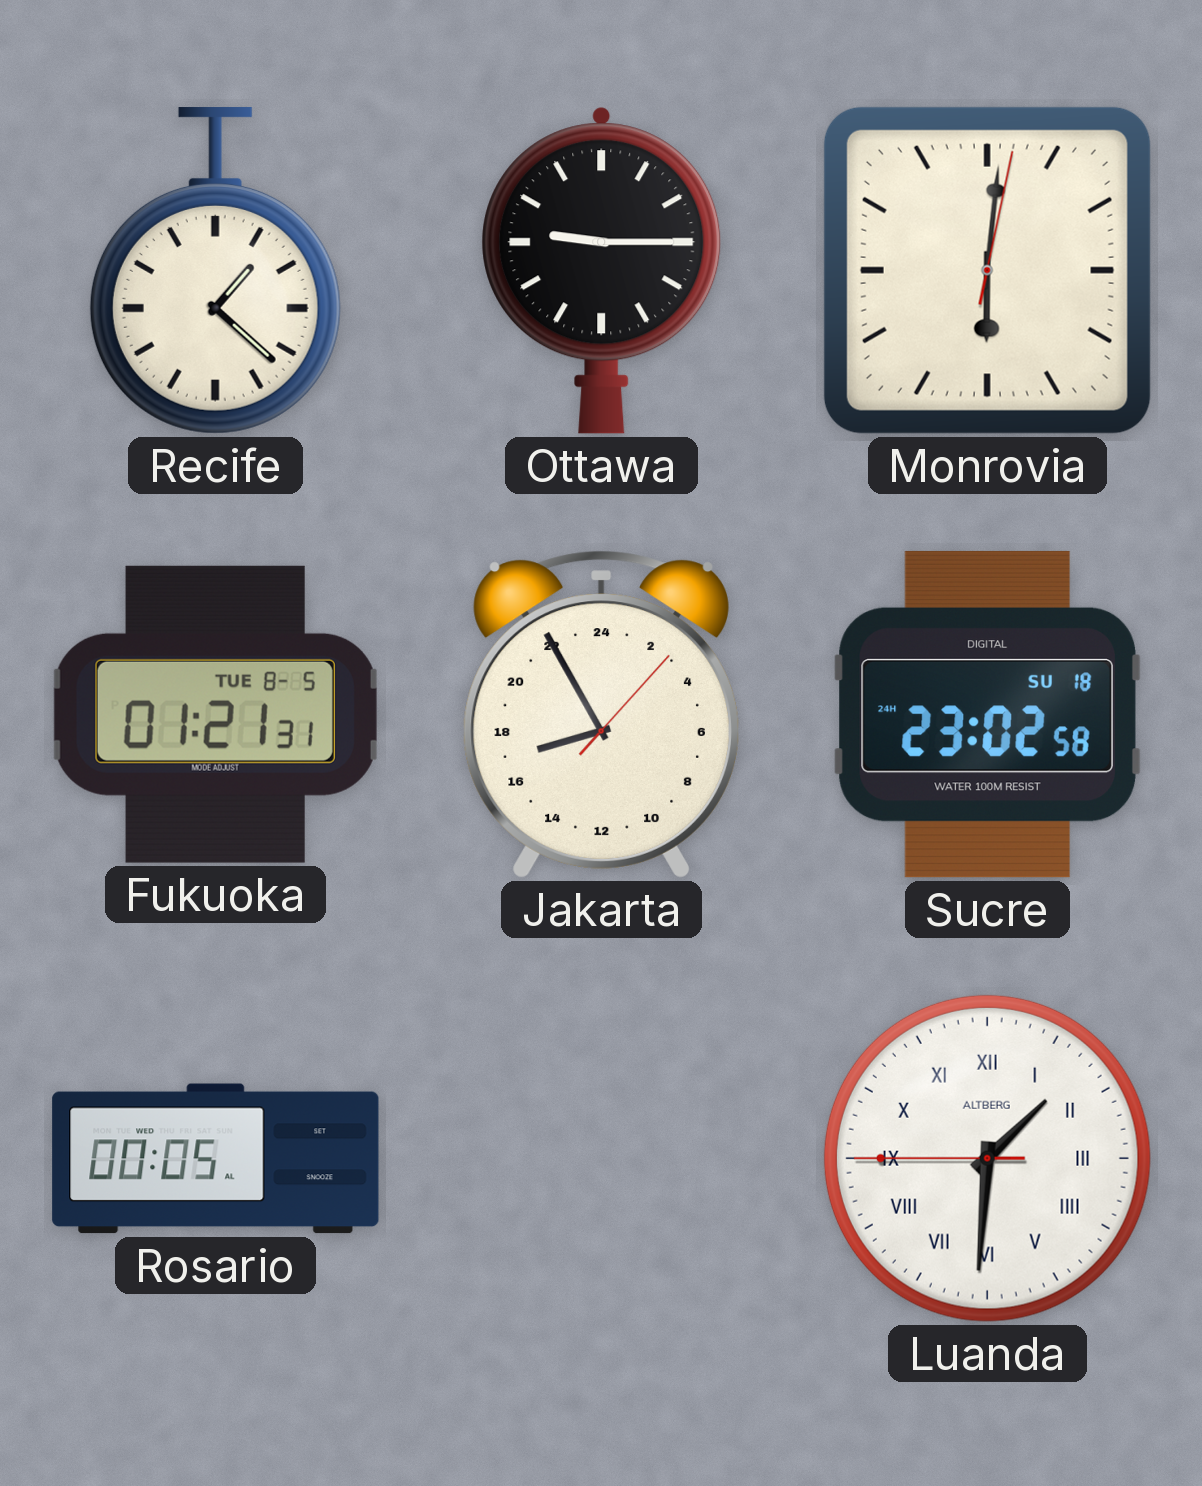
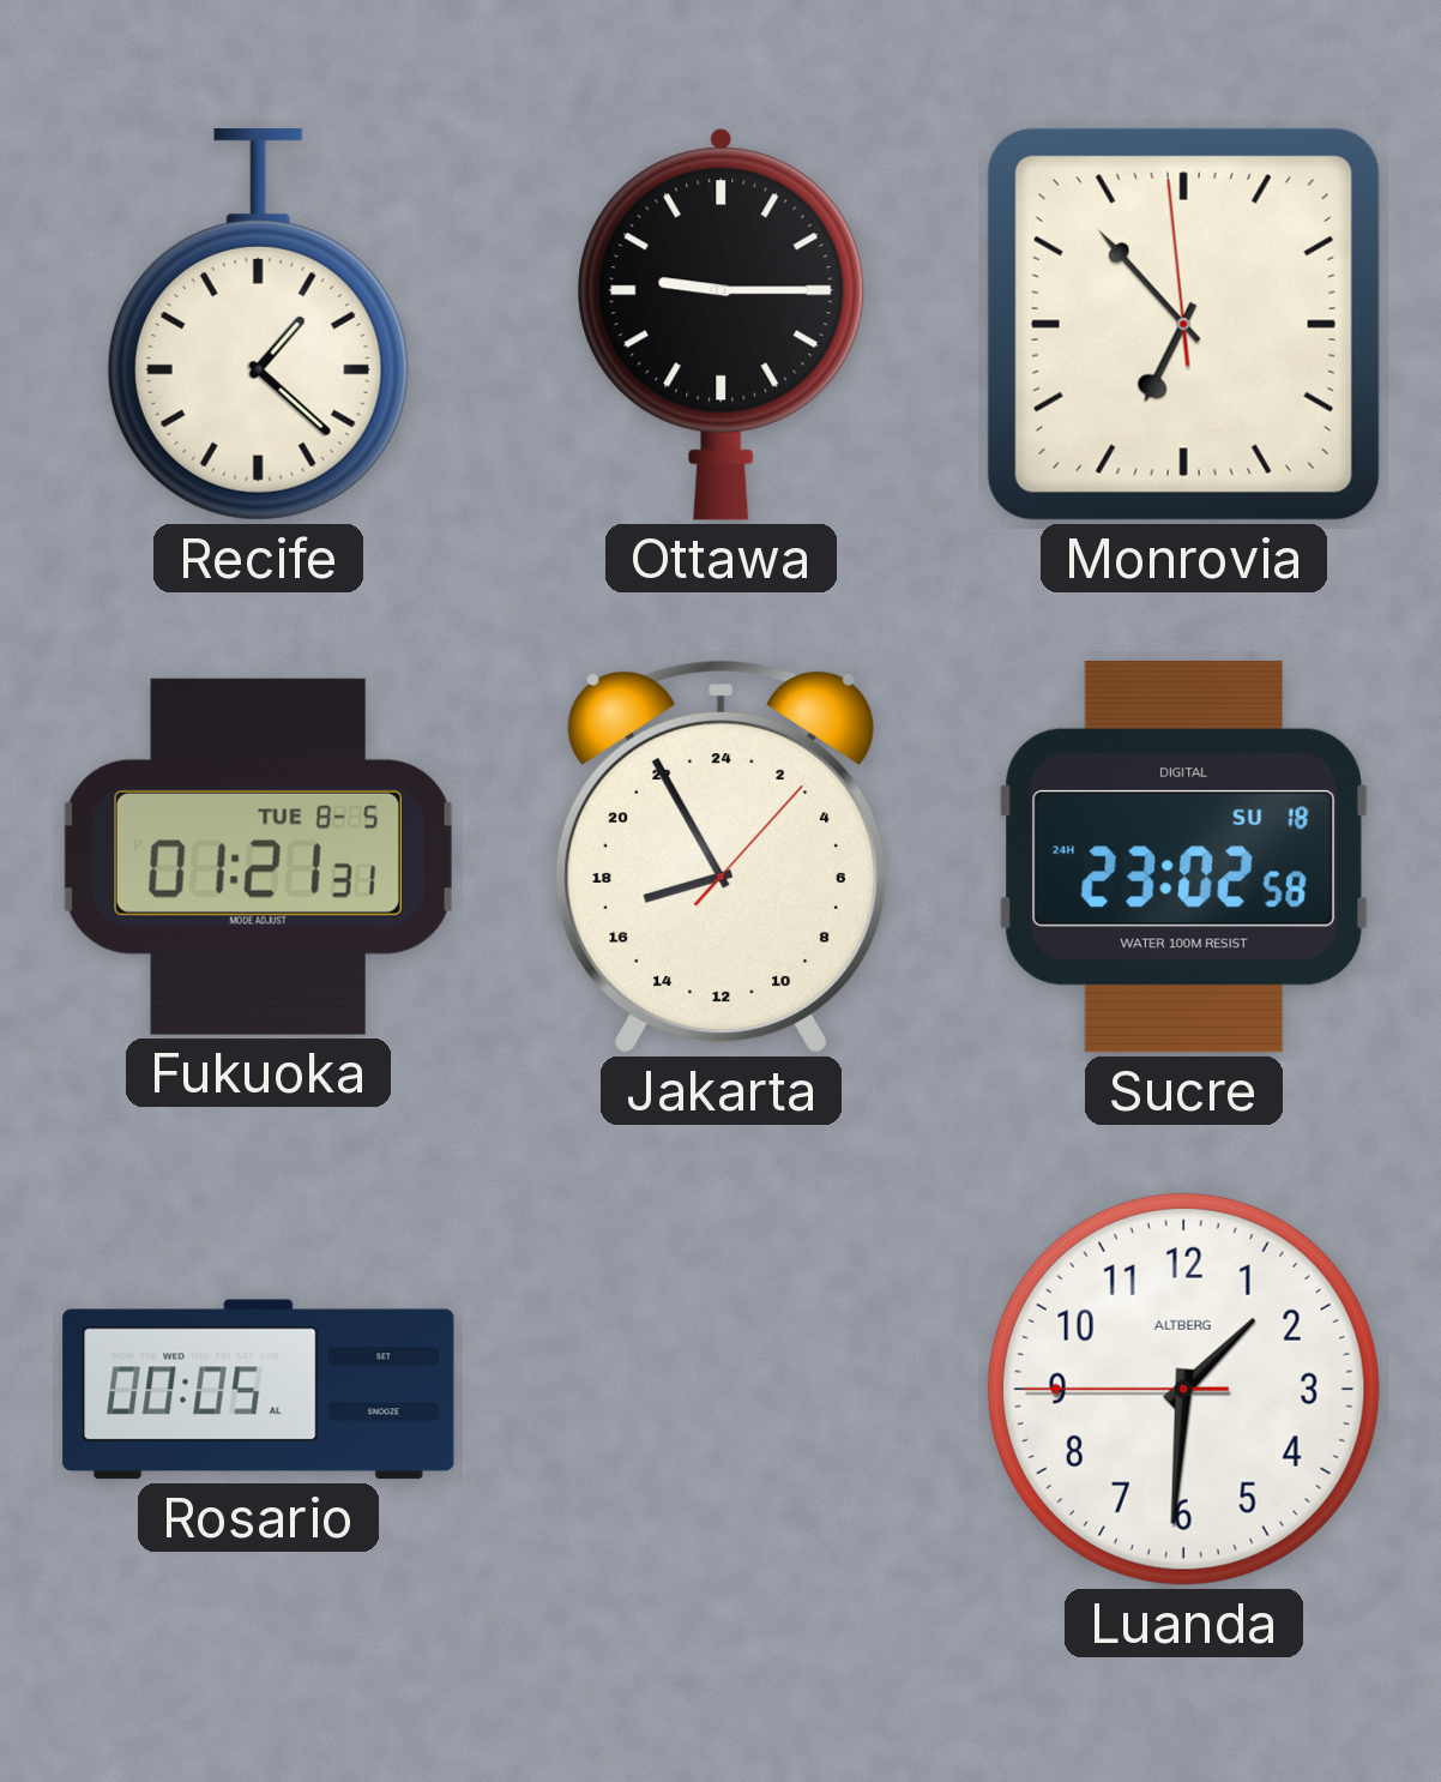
Monrovia: 6:01 -> 6:52 (1183, 324)
Luanda numerals: Roman -> Arabic (1183, 1389)
